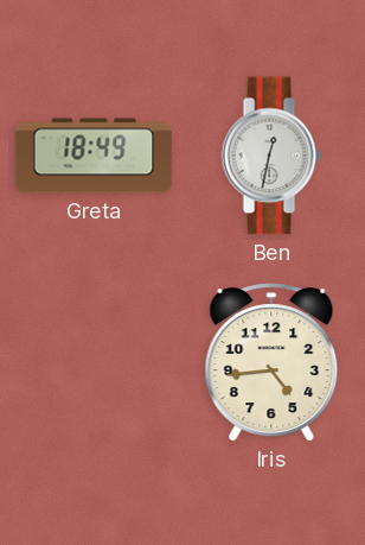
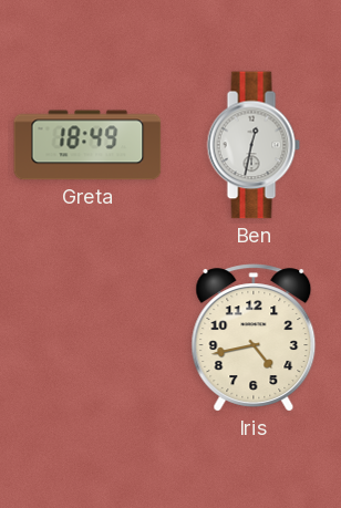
Iris: 4:44 -> 4:43 (254, 338)
